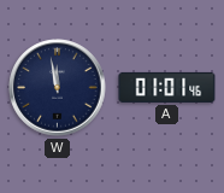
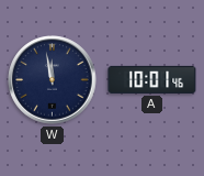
A: 01:01 -> 10:01 (152, 79)
